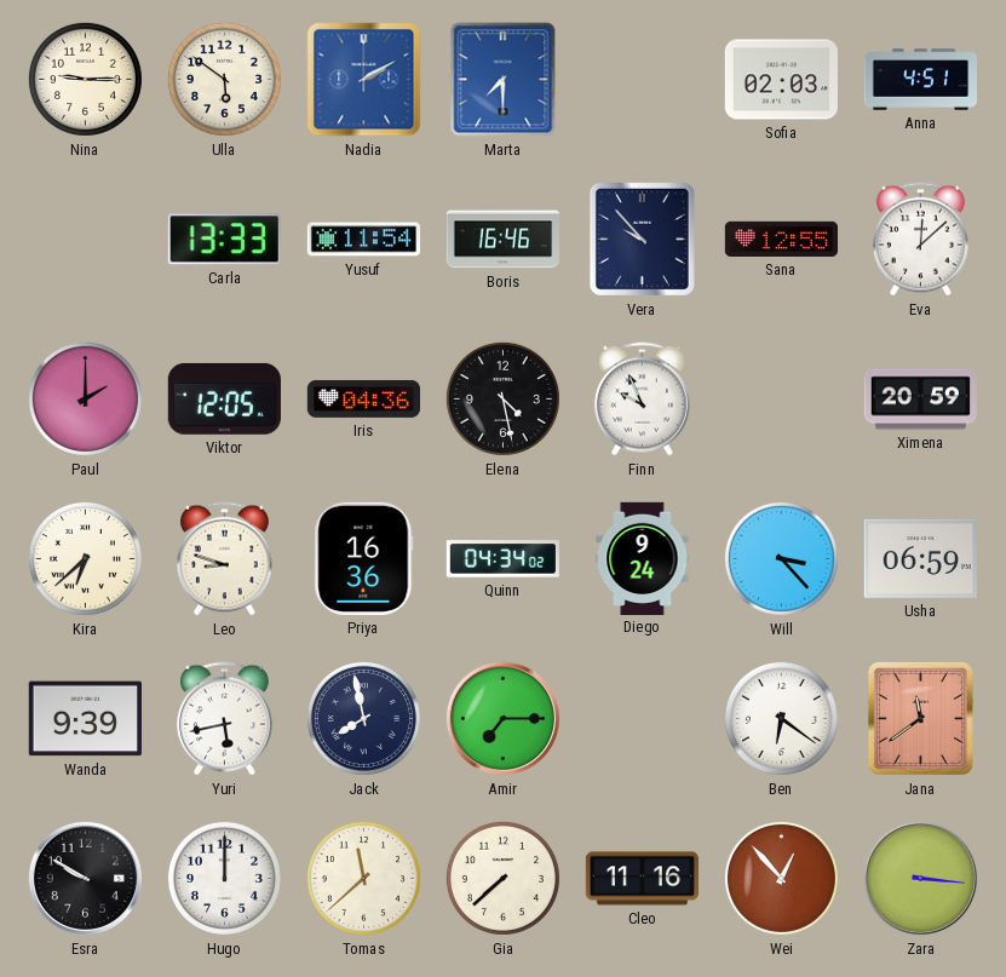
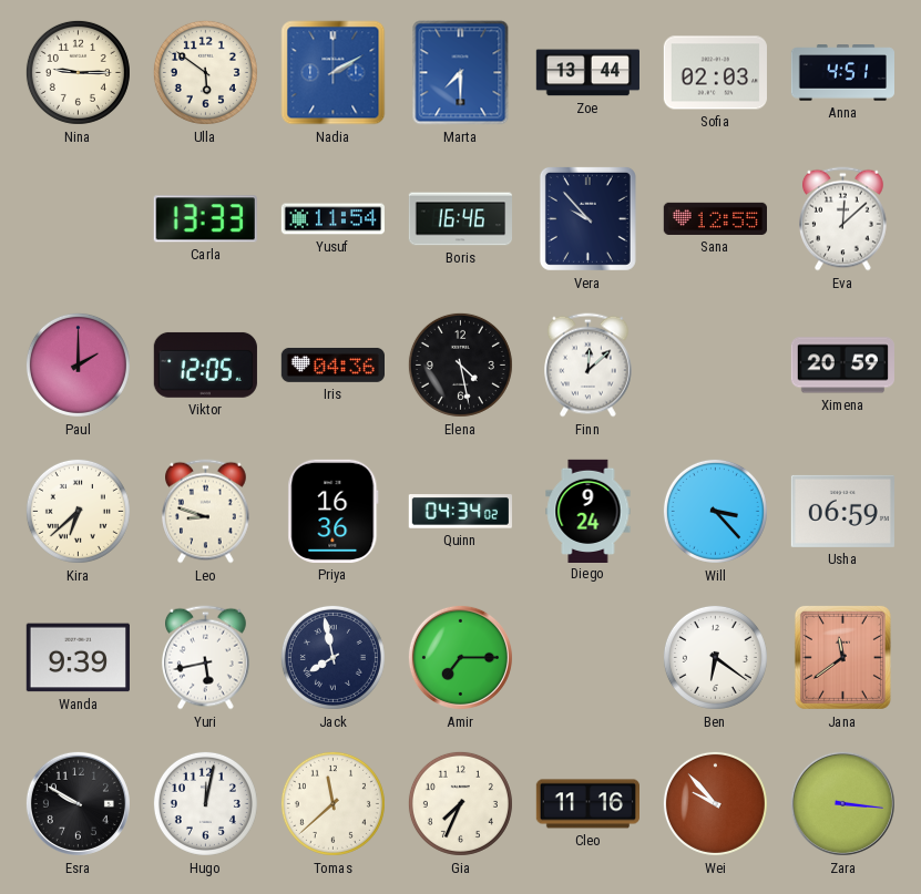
Zoe: none -> 13:44 (587, 73)
Finn: 9:56 -> 12:08 (589, 366)
Hugo: 12:00 -> 12:02 (205, 803)
Gia: 7:38 -> 7:34 (460, 803)
Wei: 12:53 -> 9:53 (715, 803)
